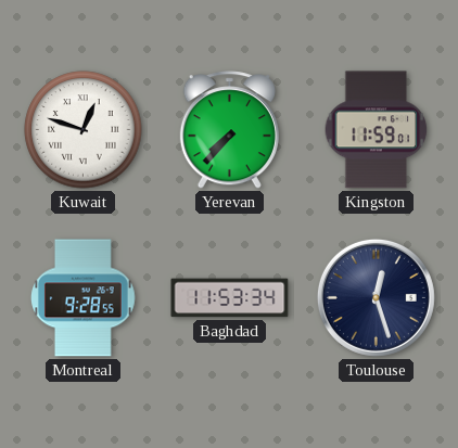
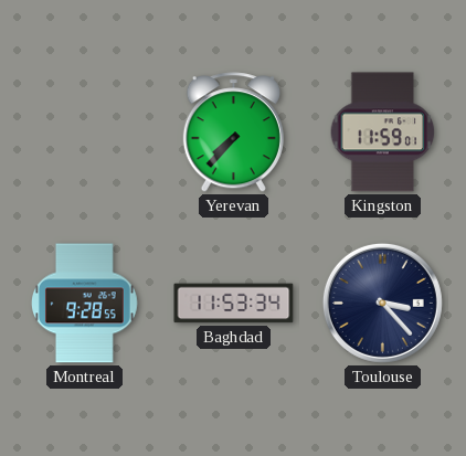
Kuwait: 12:48 -> none (84, 130)
Toulouse: 12:27 -> 3:23 (382, 303)
